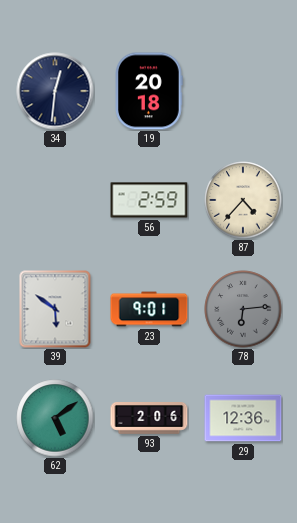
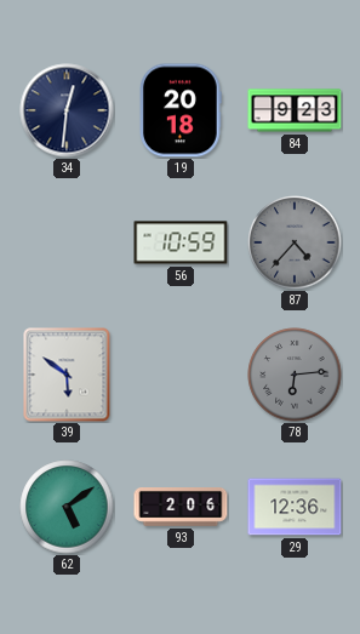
84: none -> 9:23 (295, 110)
56: 2:59 -> 10:59 (181, 242)
87 dial: cream -> grey (295, 242)
23: 9:01 -> none (149, 309)
